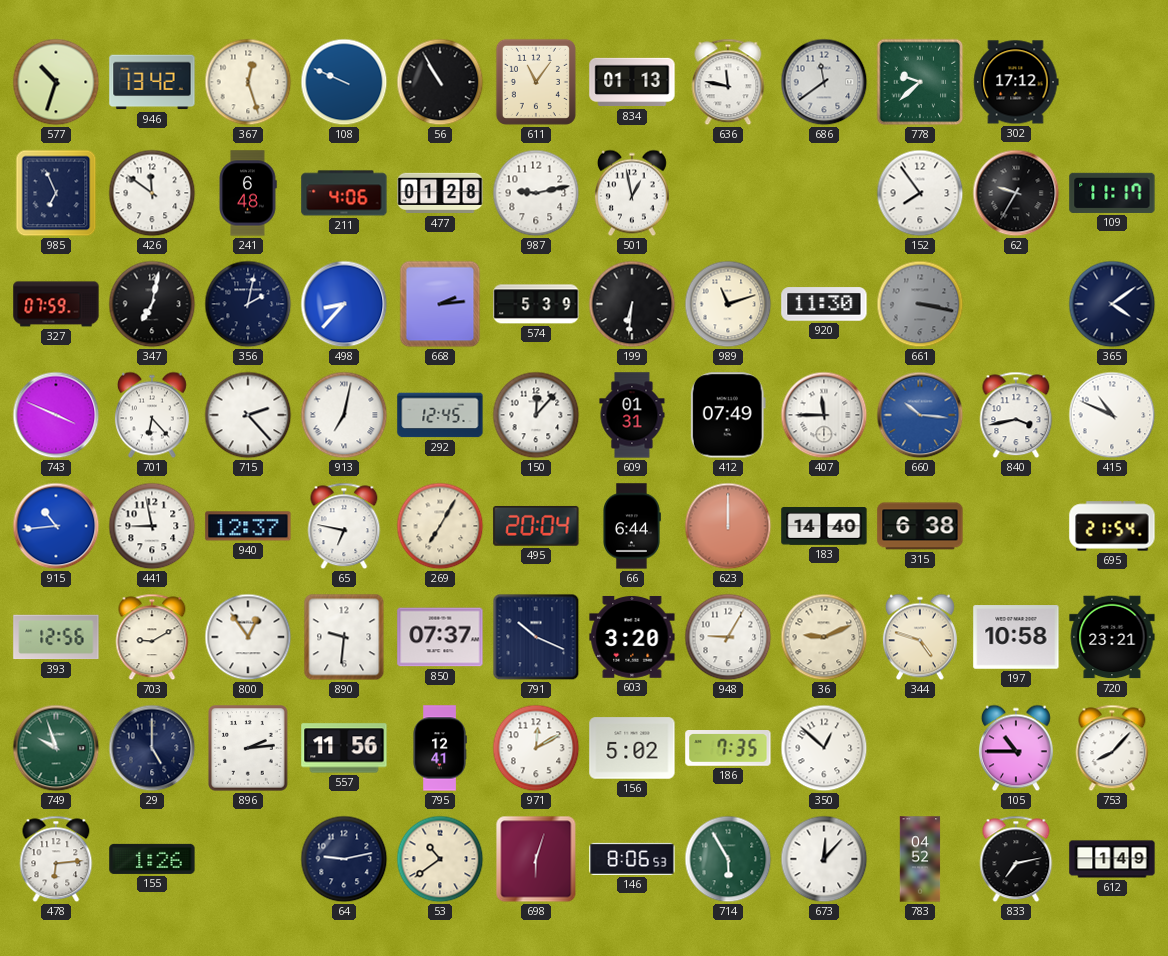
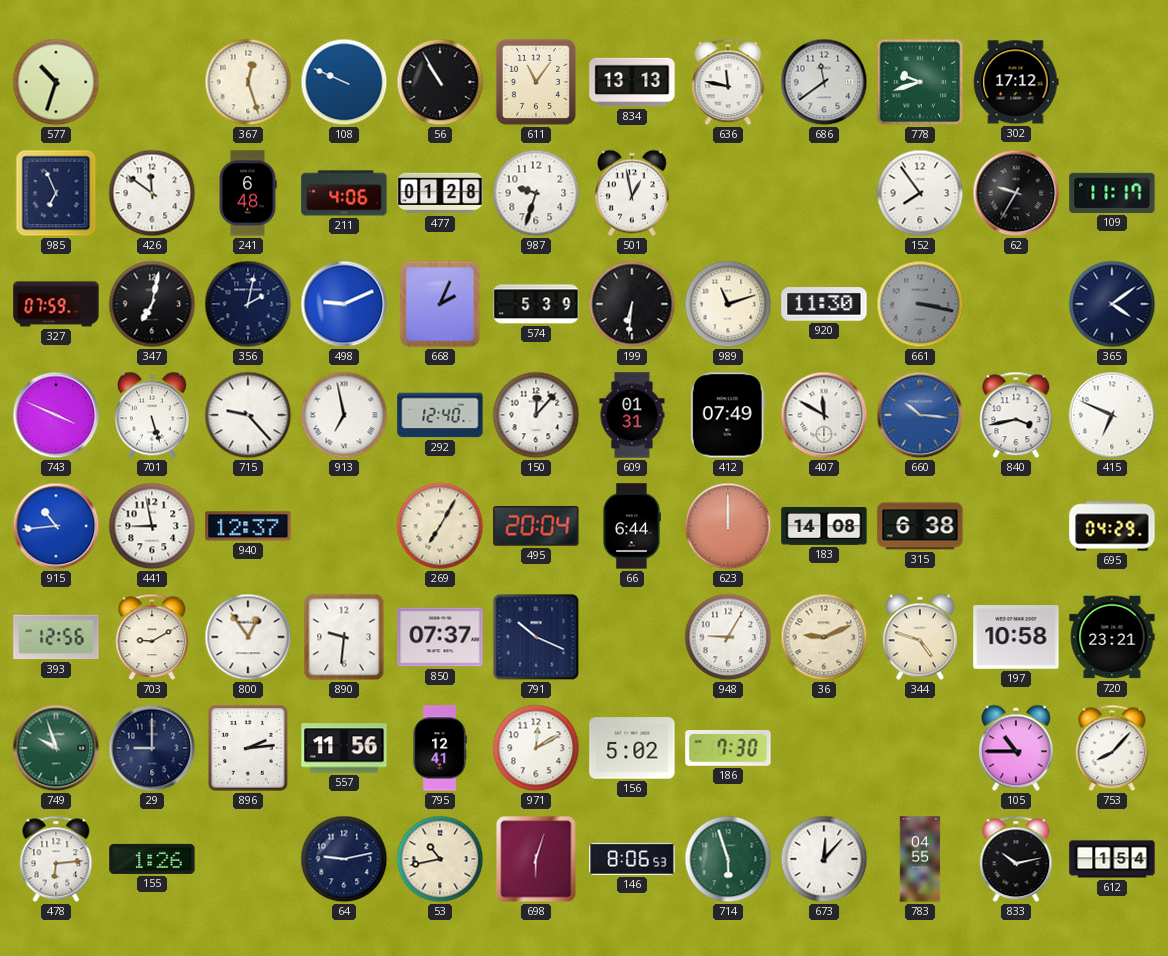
946: 13:42 -> none (152, 82)
834: 01:13 -> 13:13 (632, 82)
778: 9:38 -> 9:42 (920, 82)
987: 9:13 -> 9:33 (536, 193)
498: 8:37 -> 9:11 (344, 304)
668: 2:14 -> 2:04 (440, 304)
701: 6:23 -> 5:27 (152, 415)
715: 2:23 -> 9:23 (248, 415)
913: 7:02 -> 6:58 (344, 415)
292: 12:45 -> 12:40 (440, 415)
407: 11:45 -> 11:50 (824, 415)
415: 10:49 -> 6:49 (1112, 415)
65: 6:47 -> none (344, 526)
183: 14:40 -> 14:08 (824, 527)
695: 21:54 -> 04:29 (1112, 526)
603: 3:20 -> none (632, 637)
29: 5:00 -> 9:00 (152, 748)
186: 7:35 -> 7:30 (728, 749)
350: 12:52 -> none (824, 748)
53: 10:39 -> 10:43 (440, 859)
714: 5:55 -> 5:57 (728, 859)
783: 04:52 -> 04:55 (920, 859)
833: 7:13 -> 10:13 (1016, 859)
612: 1:49 -> 1:54 (1112, 859)
